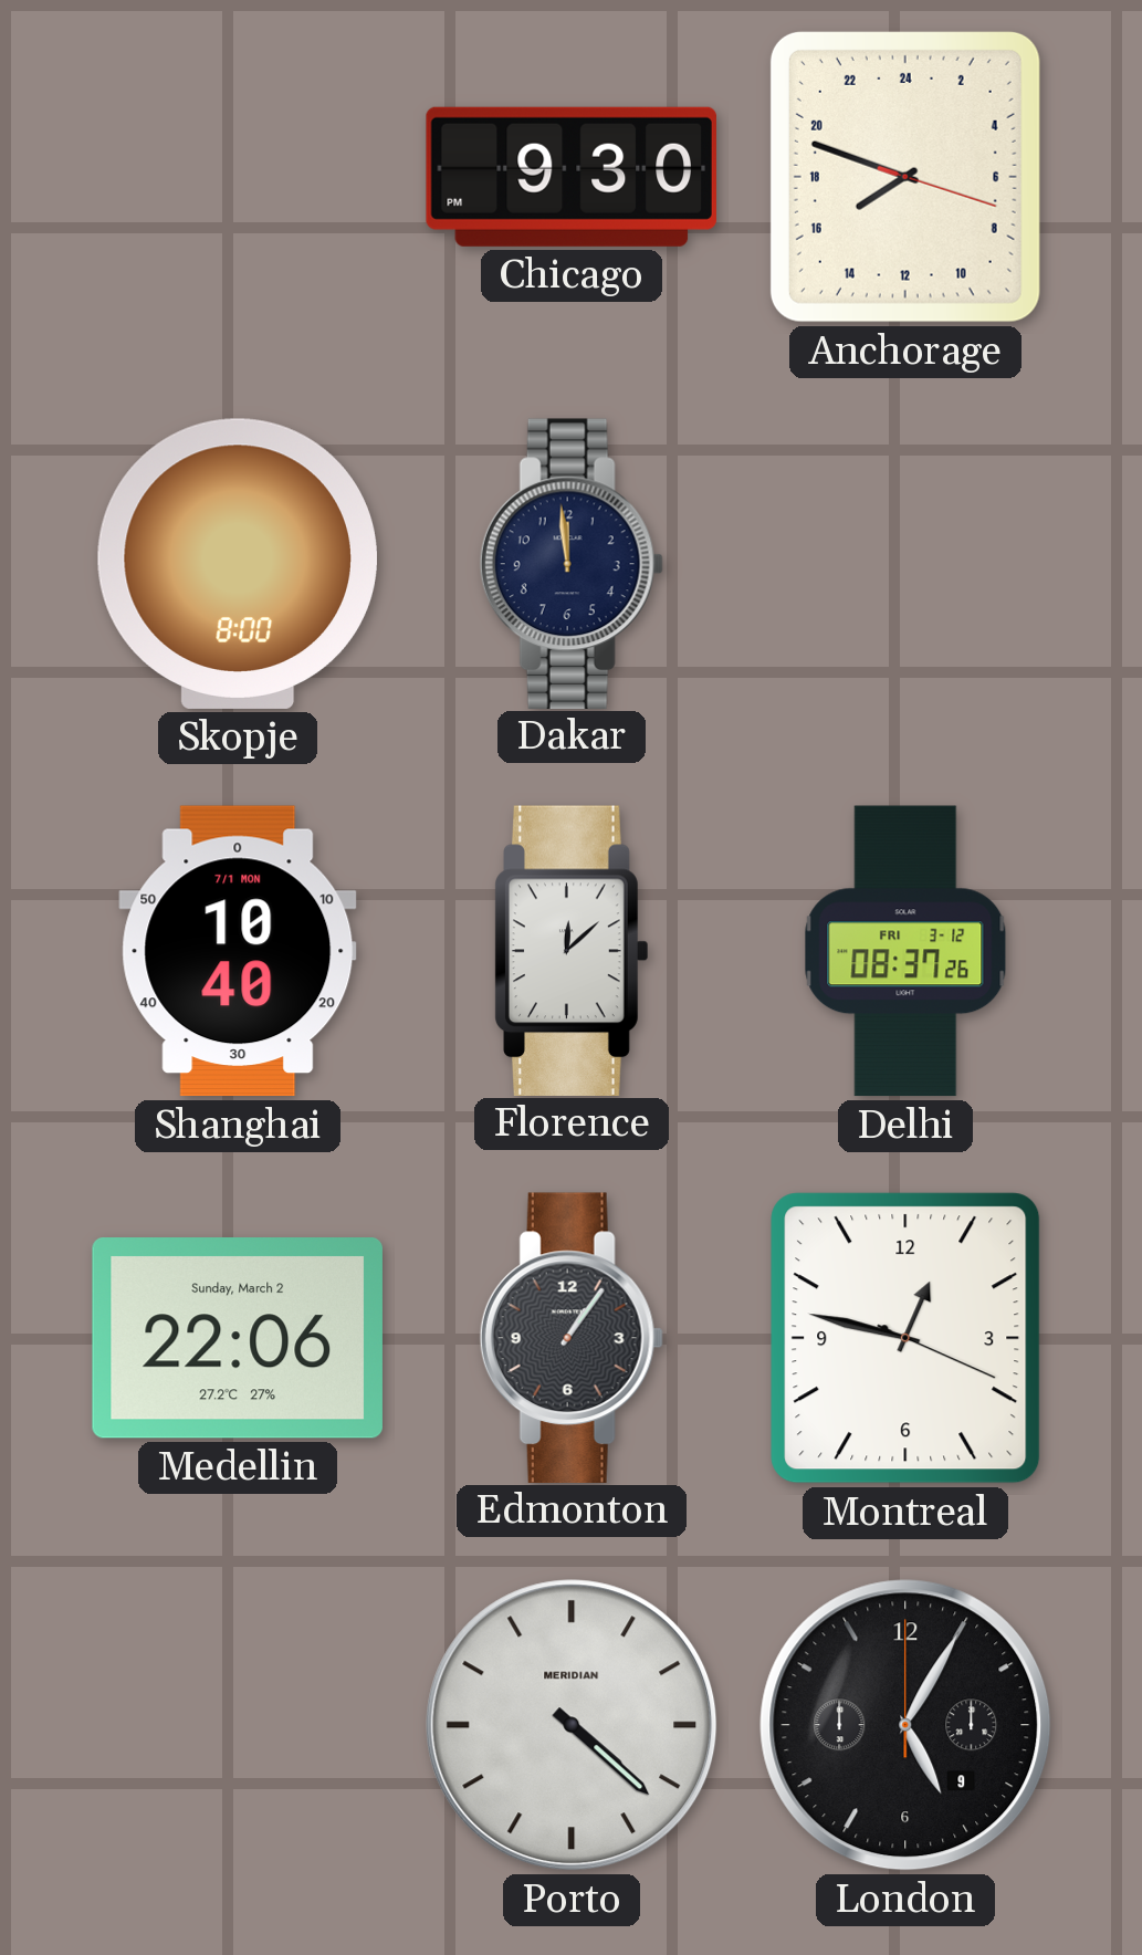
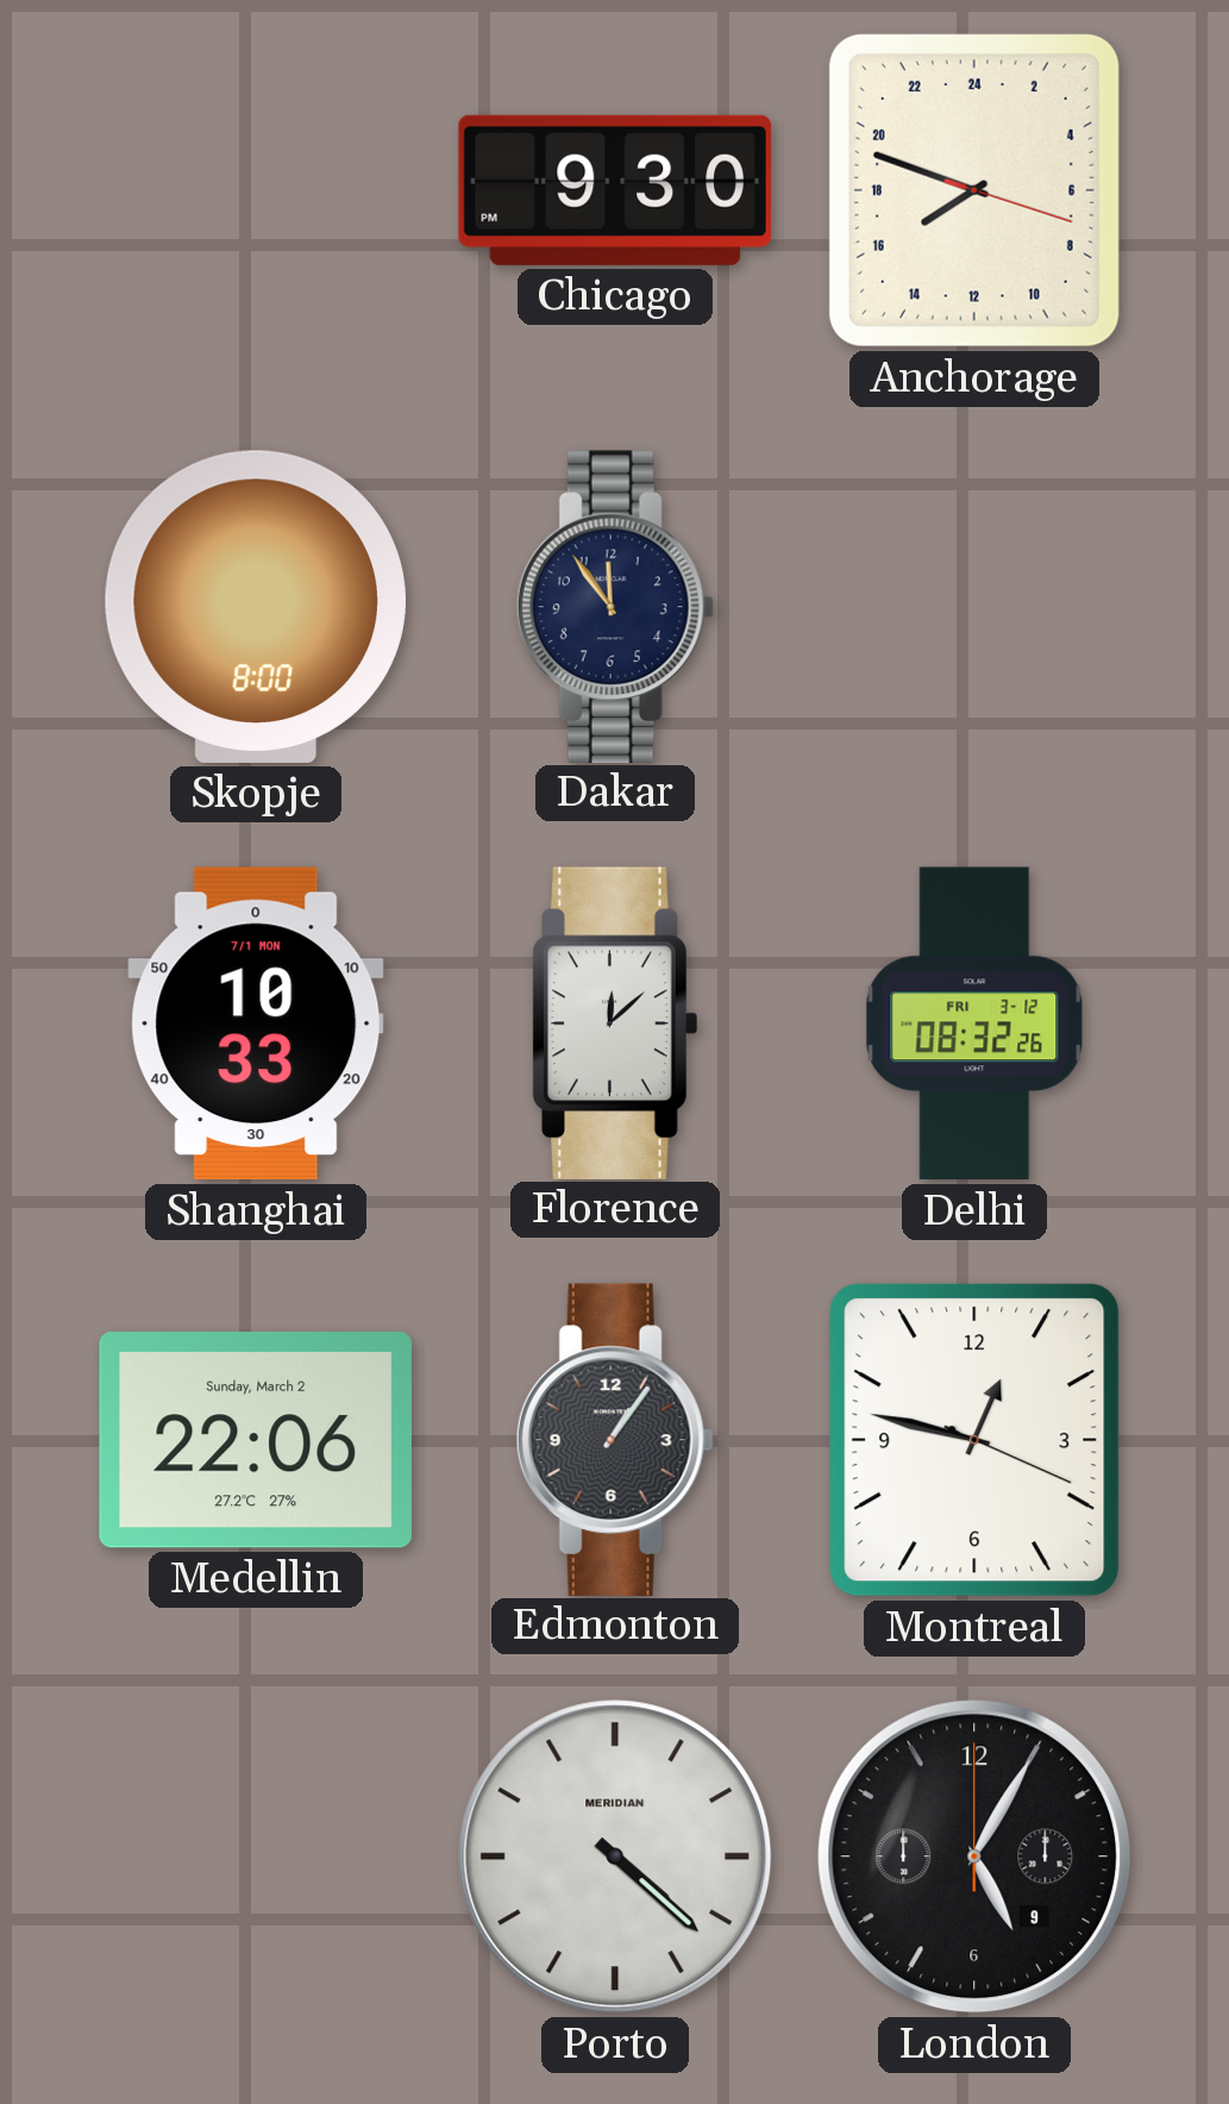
Dakar: 11:59 -> 11:54 (615, 606)
Shanghai: 10:40 -> 10:33 (256, 1023)
Delhi: 08:37 -> 08:32 (974, 1023)
